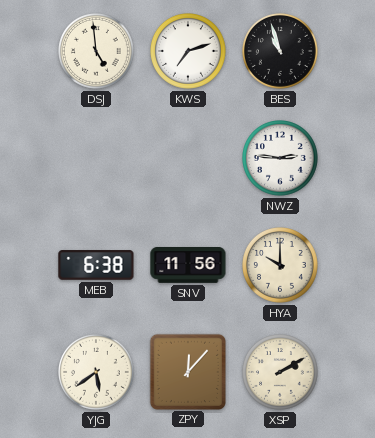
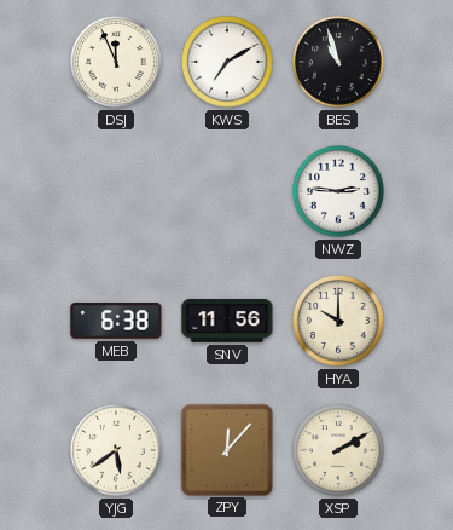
DSJ: 4:59 -> 11:56 (117, 63)
KWS: 7:12 -> 7:10 (228, 63)
